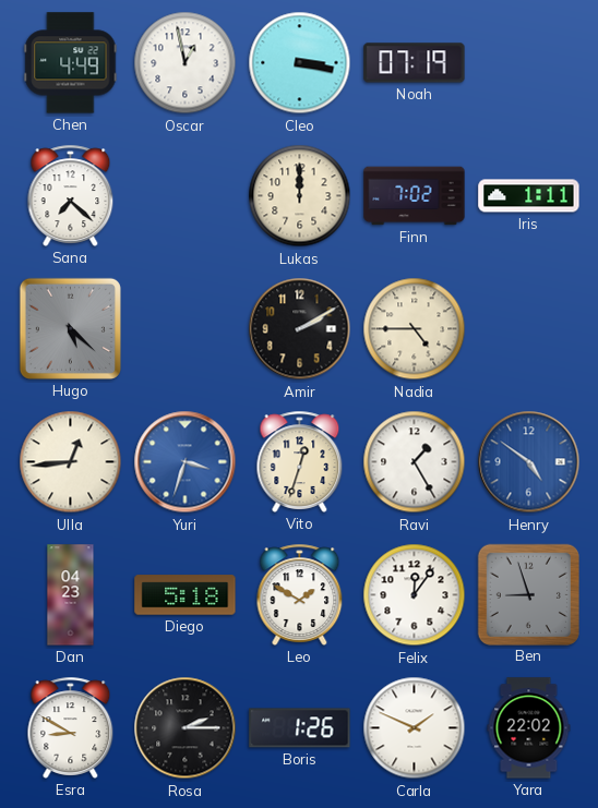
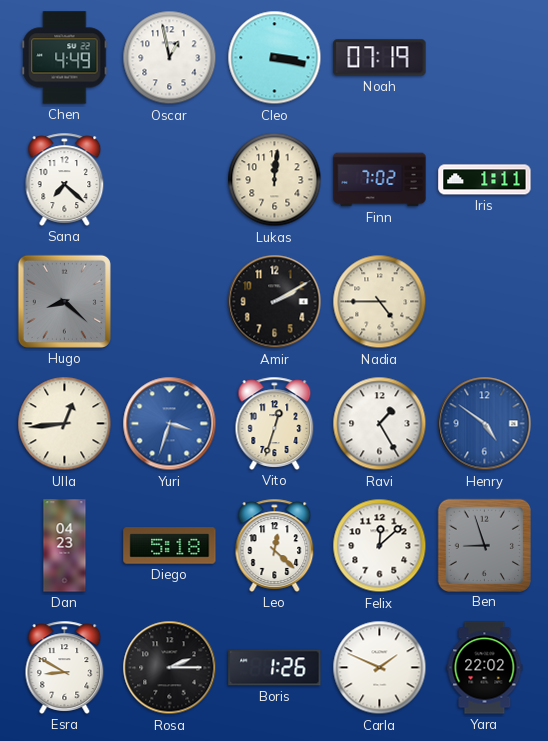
Lukas: 12:00 -> 12:01 (275, 180)
Hugo: 5:22 -> 8:22 (64, 301)
Leo: 1:50 -> 12:22 (275, 545)
Felix: 12:06 -> 12:08 (380, 546)
